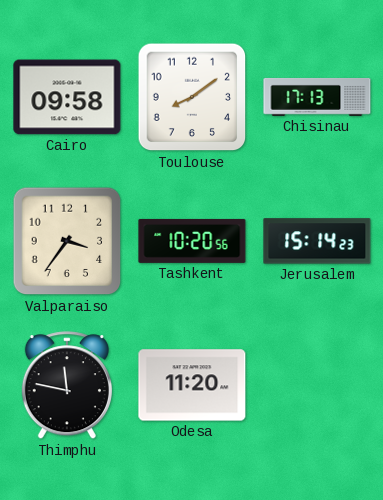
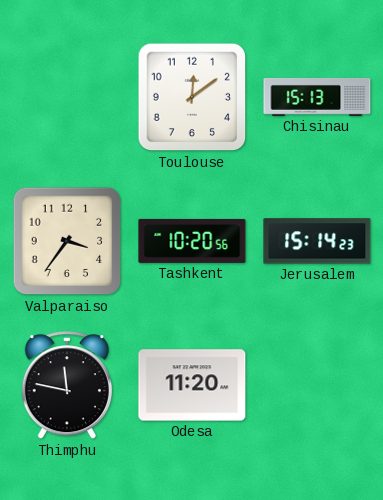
Cairo: 09:58 -> none (67, 97)
Toulouse: 8:09 -> 12:09 (192, 97)
Chisinau: 17:13 -> 15:13 (317, 97)
